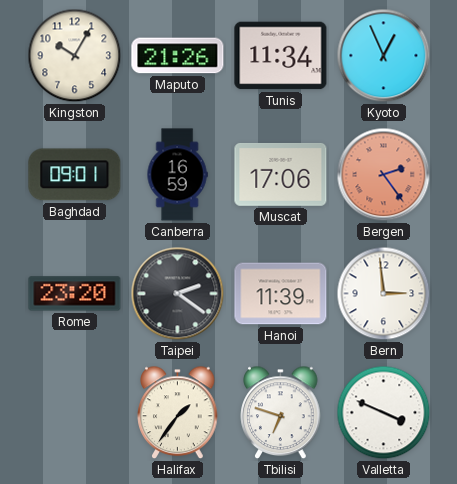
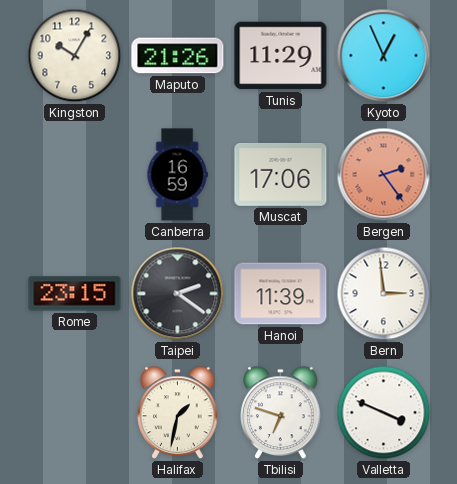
Tunis: 11:34 -> 11:29 (281, 56)
Baghdad: 09:01 -> none (75, 175)
Rome: 23:20 -> 23:15 (75, 294)
Halifax: 1:36 -> 1:32 (178, 413)
